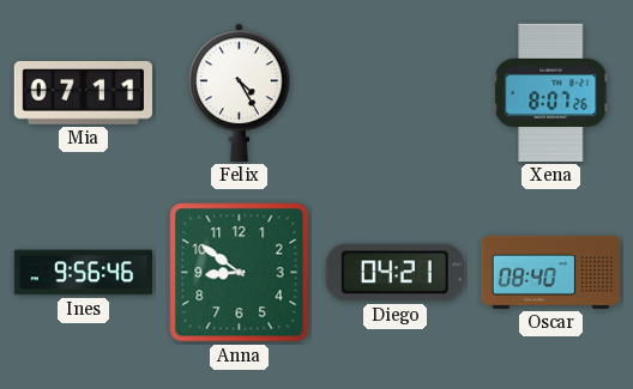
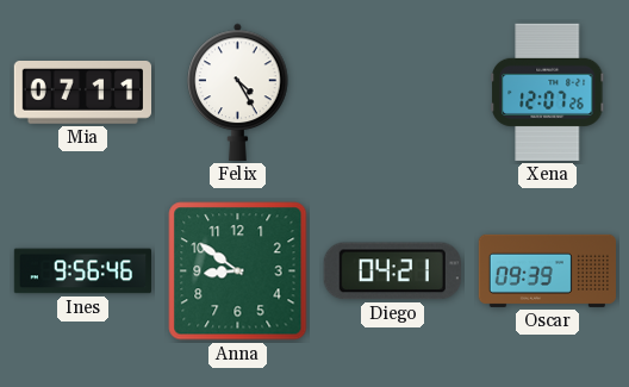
Xena: 8:07 -> 12:07 (548, 92)
Oscar: 08:40 -> 09:39 (547, 270)
